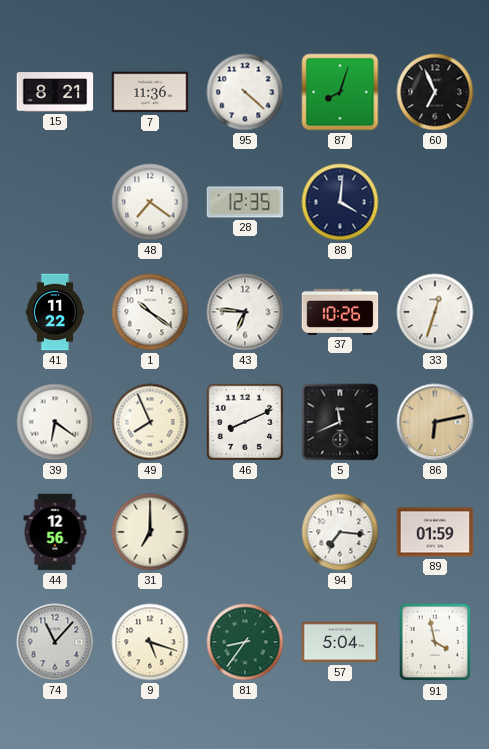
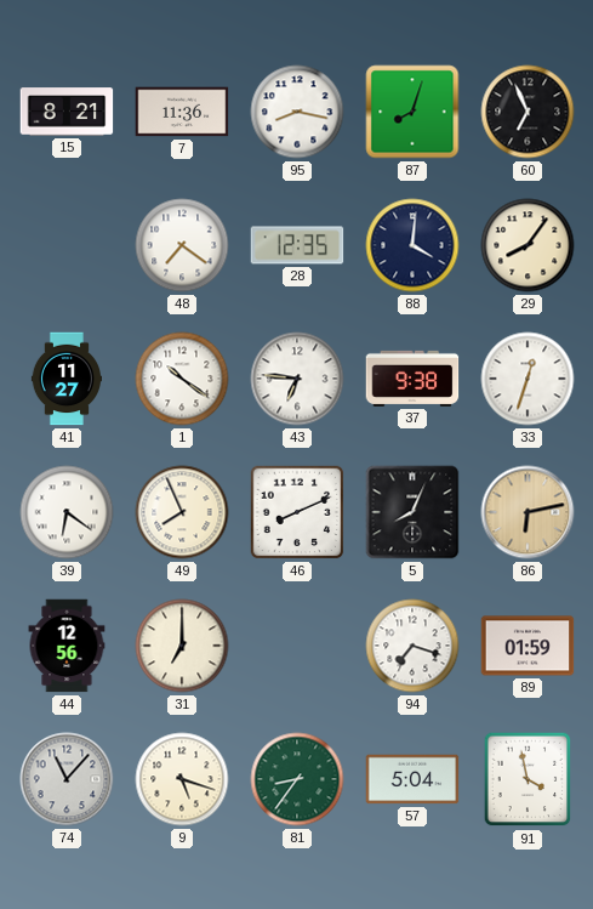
95: 4:22 -> 8:17 (297, 112)
29: none -> 8:06 (528, 245)
41: 11:22 -> 11:27 (65, 379)
37: 10:26 -> 9:38 (412, 379)
5: 11:41 -> 8:04 (412, 512)
94: 7:16 -> 7:18 (412, 646)
